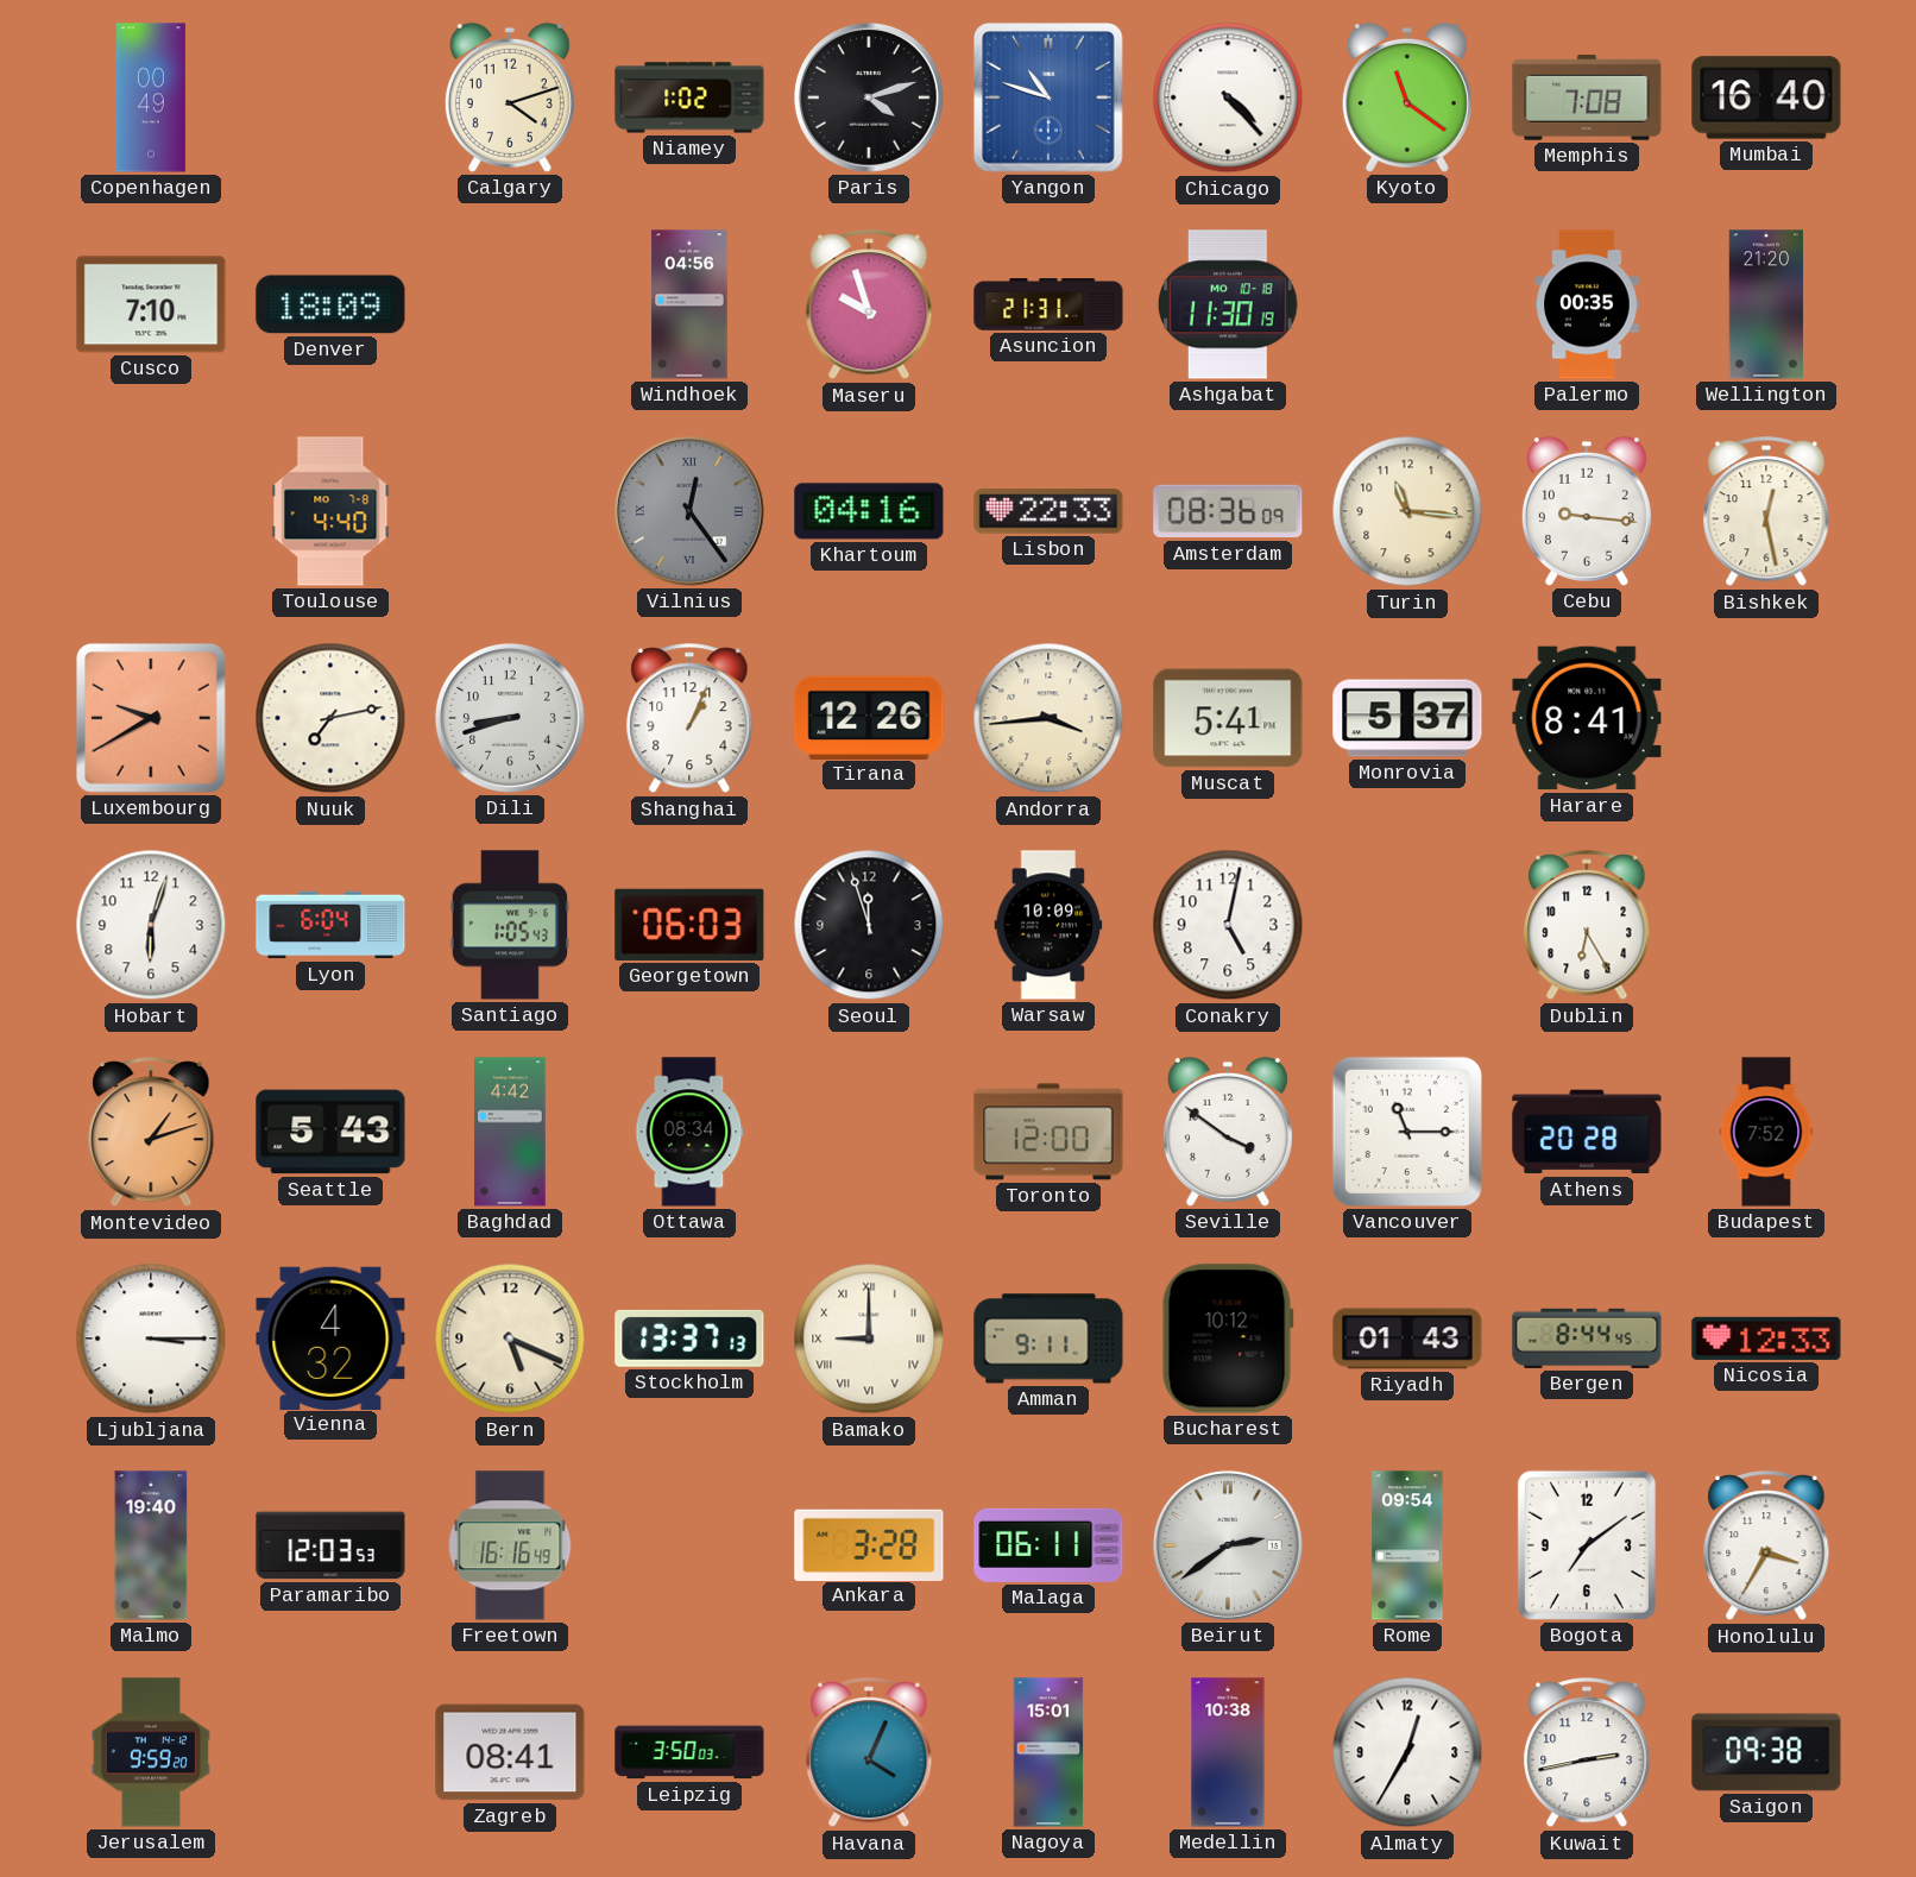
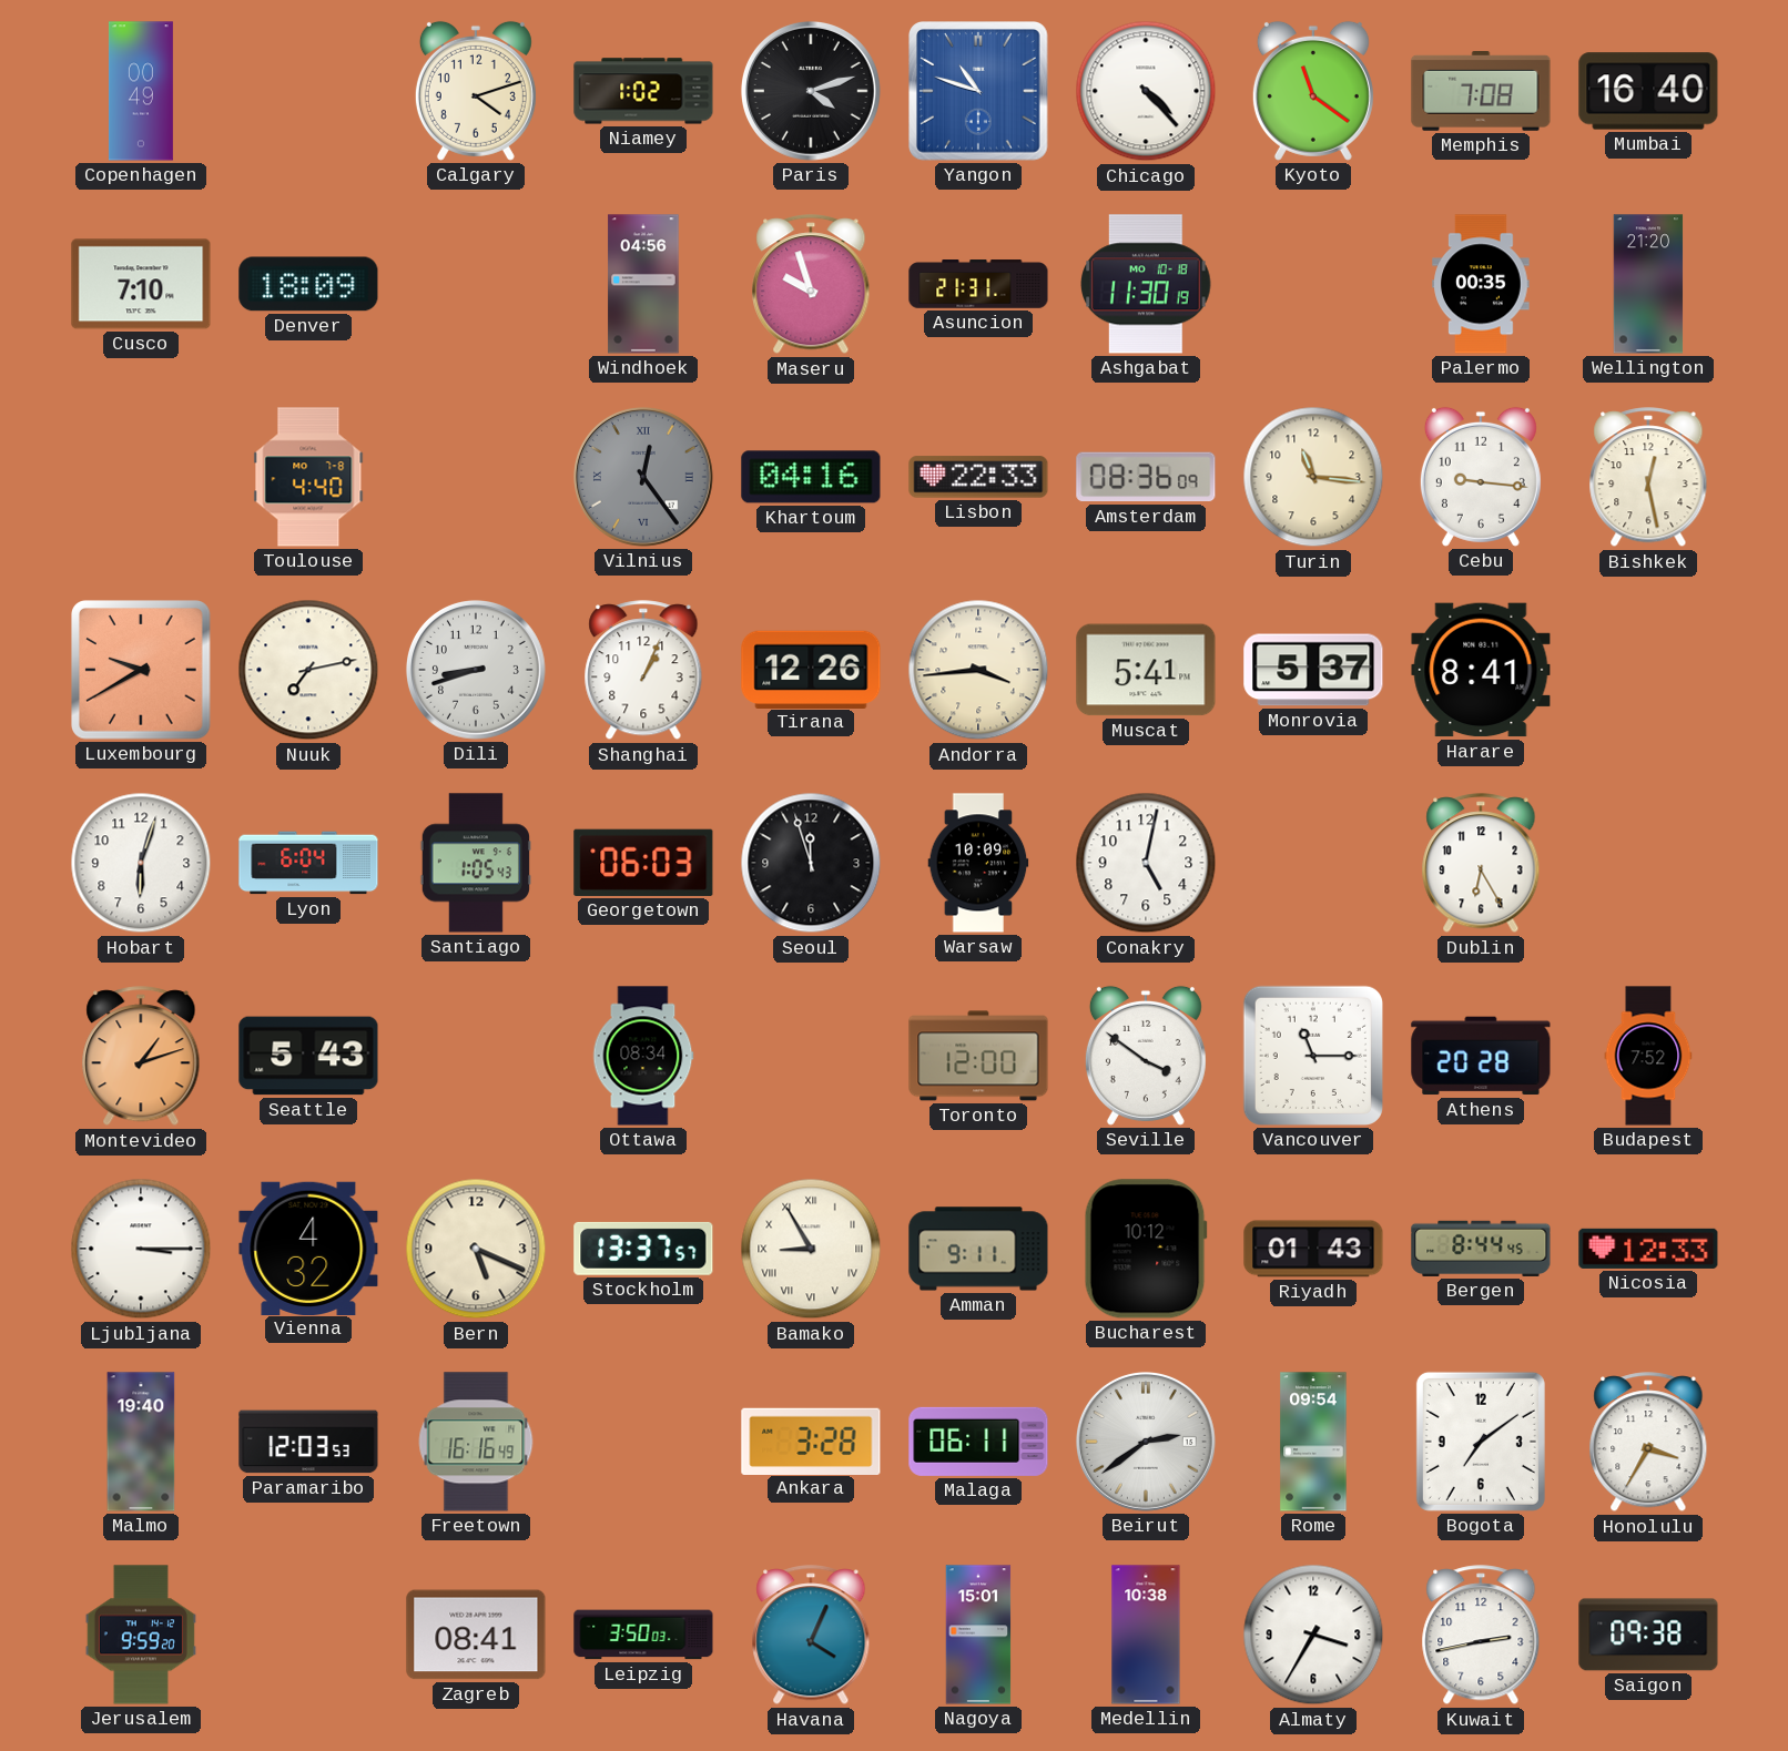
Baghdad: 4:42 -> none (510, 1132)
Stockholm: 13:37:13 -> 13:37:57 (643, 1249)
Bamako: 9:00 -> 8:55 (811, 1249)
Almaty: 12:35 -> 3:35 (1313, 1635)
